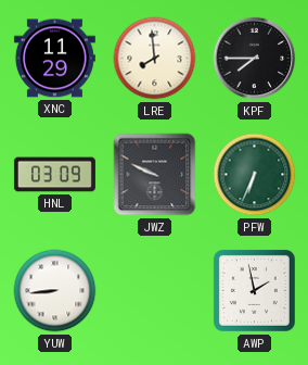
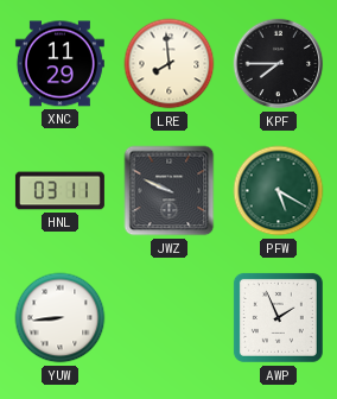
HNL: 03:09 -> 03:11 (59, 191)
PFW: 6:34 -> 5:20 (279, 191)
AWP: 1:58 -> 1:56 (278, 317)
